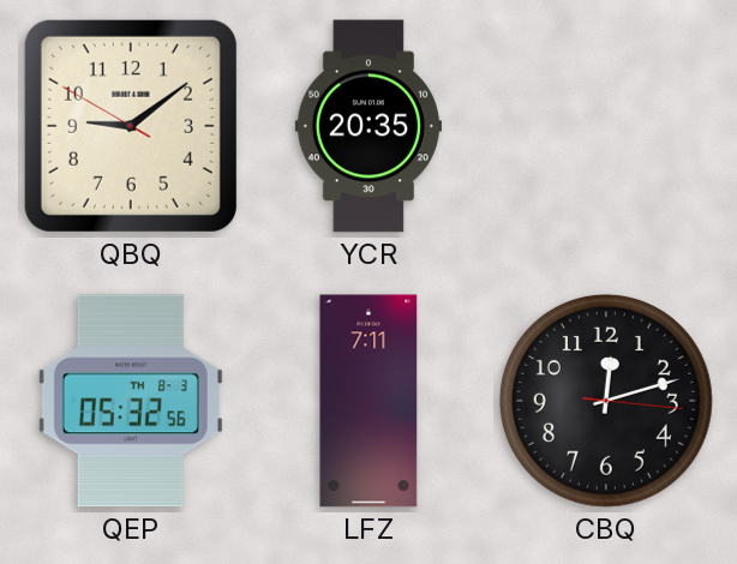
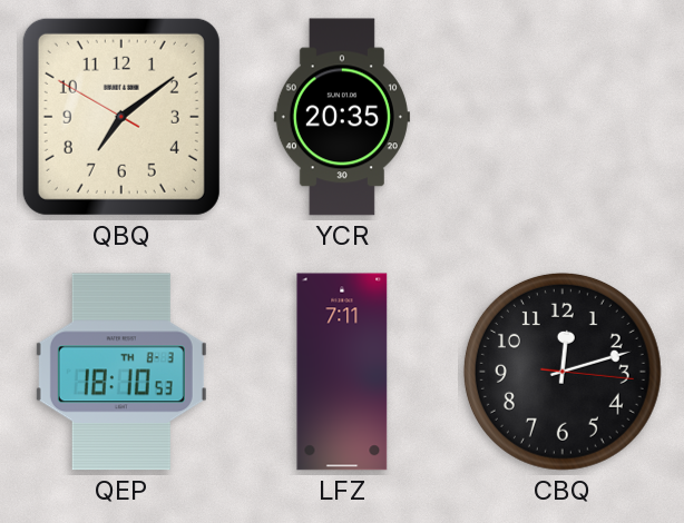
QBQ: 9:08 -> 7:08 (121, 117)
QEP: 05:32 -> 18:10 (121, 372)
